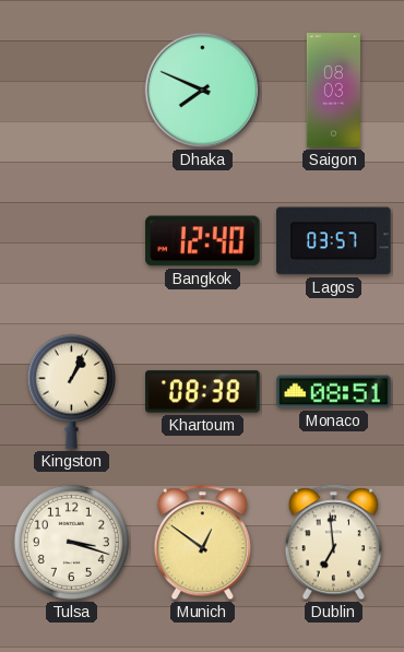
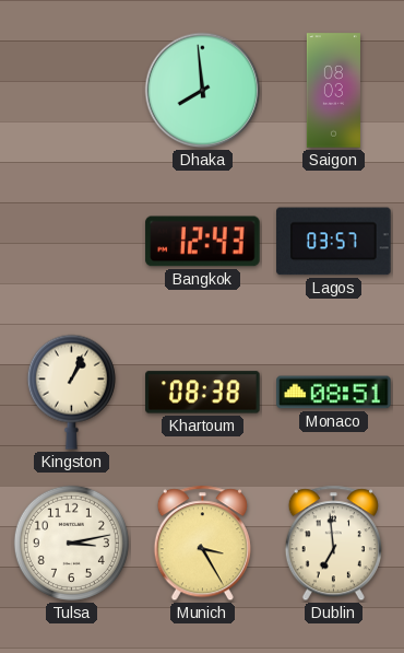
Dhaka: 7:49 -> 7:59 (203, 91)
Bangkok: 12:40 -> 12:43 (203, 242)
Tulsa: 3:18 -> 3:13 (71, 543)
Munich: 12:51 -> 3:25 (202, 544)
